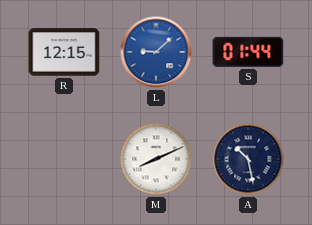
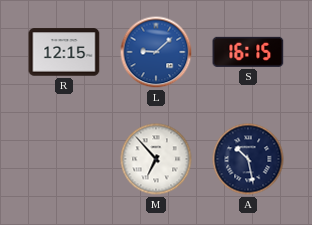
S: 01:44 -> 16:15 (248, 52)
M: 8:11 -> 6:53 (156, 159)
